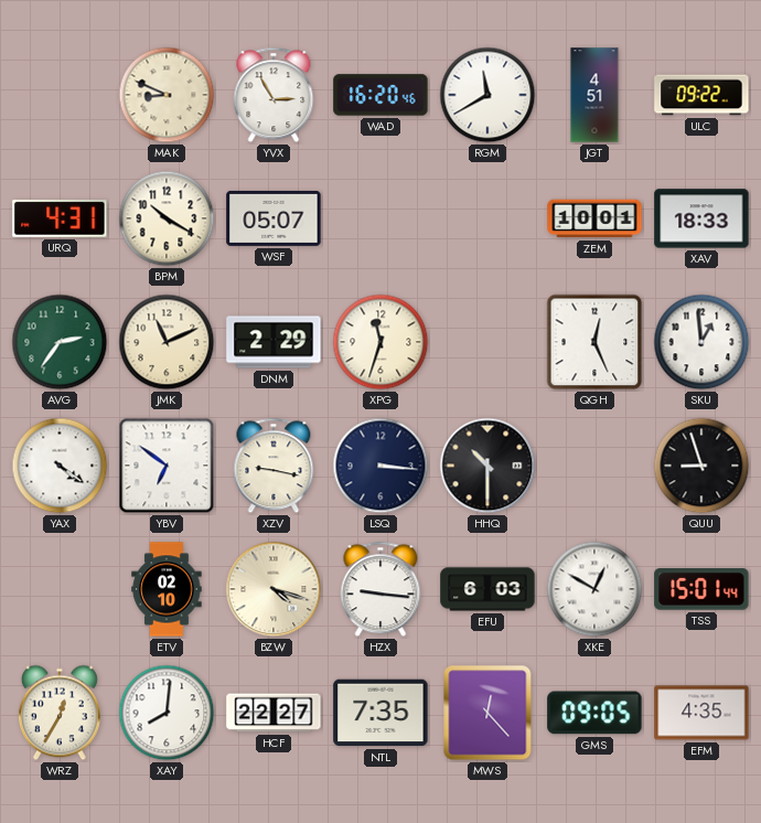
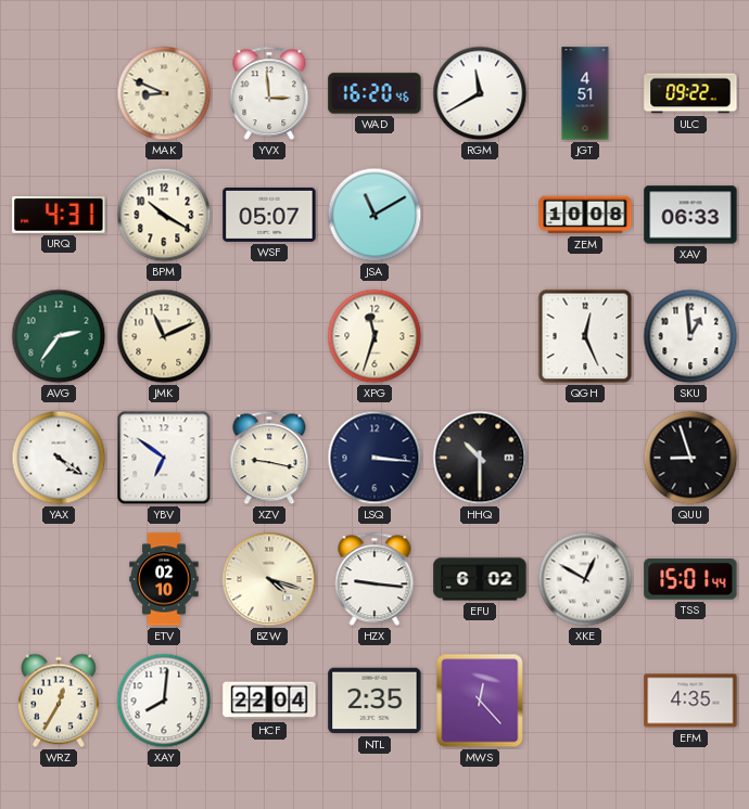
YVX: 2:55 -> 2:59 (269, 93)
JSA: none -> 11:10 (374, 215)
ZEM: 10:01 -> 10:08 (585, 215)
XAV: 18:33 -> 06:33 (690, 215)
DNM: 2:29 -> none (274, 342)
EFU: 6:03 -> 6:02 (480, 579)
HCF: 22:27 -> 22:04 (269, 701)
NTL: 7:35 -> 2:35 (374, 701)
GMS: 09:05 -> none (594, 713)
